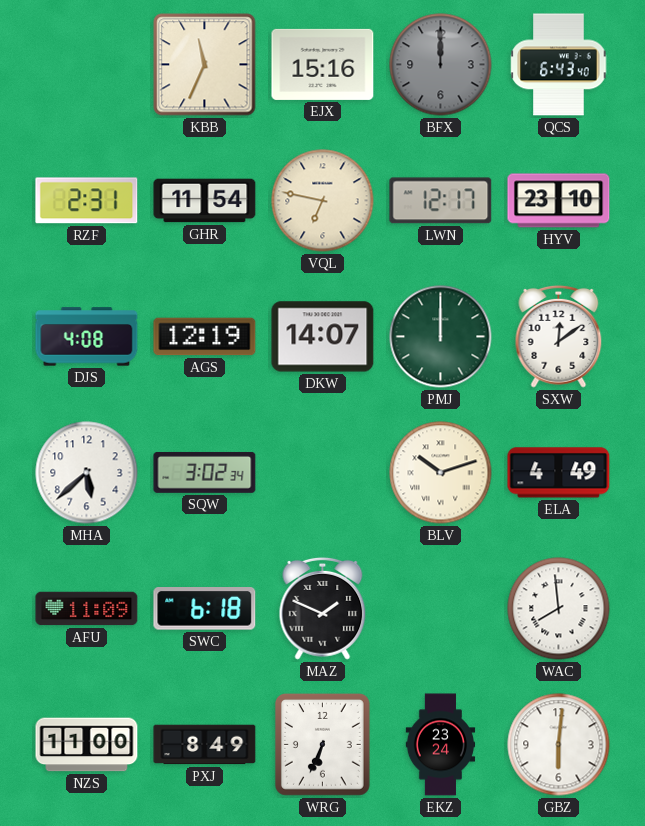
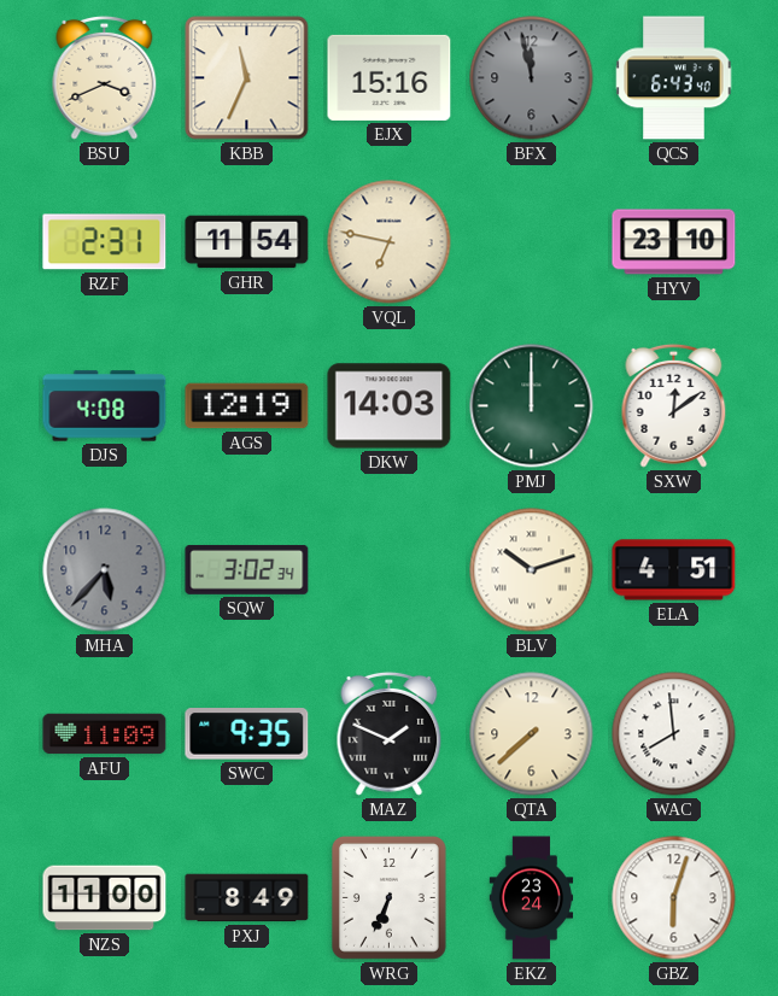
BSU: none -> 3:41 (105, 77)
BFX: 12:00 -> 11:58 (532, 78)
LWN: 12:17 -> none (441, 201)
DKW: 14:07 -> 14:03 (390, 406)
MHA: 5:38 -> 5:37 (105, 570)
MHA dial: white -> grey (105, 570)
ELA: 4:49 -> 4:51 (674, 570)
SWC: 6:18 -> 9:35 (247, 734)
QTA: none -> 7:38 (532, 734)
GBZ: 6:01 -> 6:03 (674, 898)
